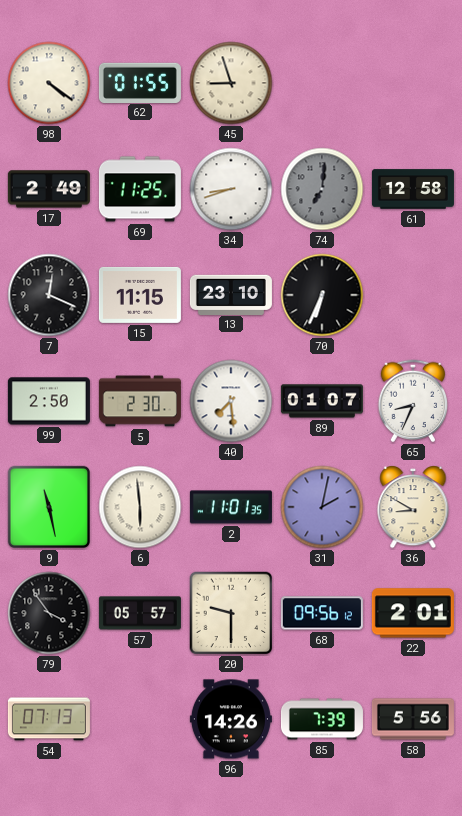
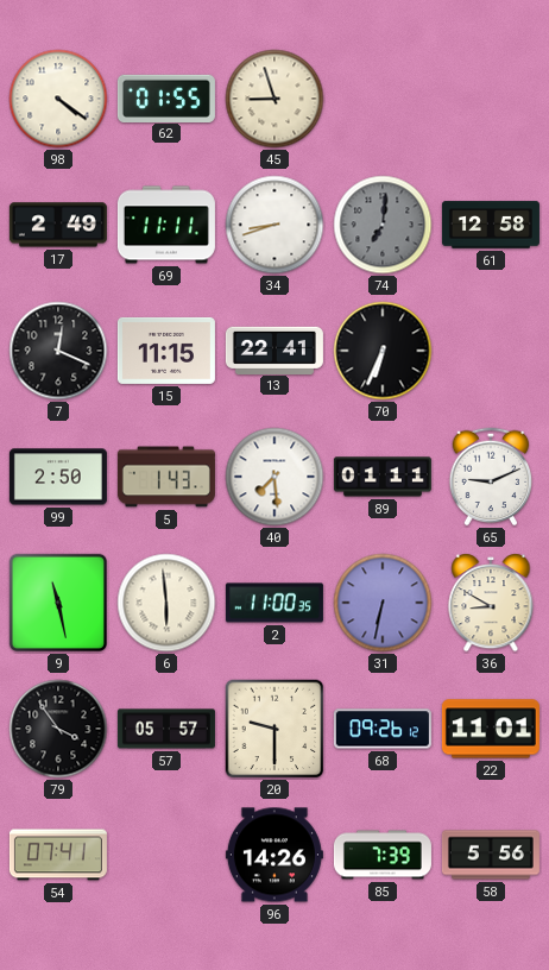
69: 11:25 -> 11:11 (166, 225)
13: 23:10 -> 22:41 (274, 349)
5: 2:30 -> 1:43 (166, 477)
89: 01:07 -> 01:11 (383, 477)
65: 8:34 -> 9:11 (491, 477)
2: 11:01 -> 11:00 (274, 603)
31: 2:02 -> 6:32 (383, 603)
68: 09:56 -> 09:26 (383, 729)
22: 2:01 -> 11:01 (491, 729)
54: 07:13 -> 07:41 (58, 855)
